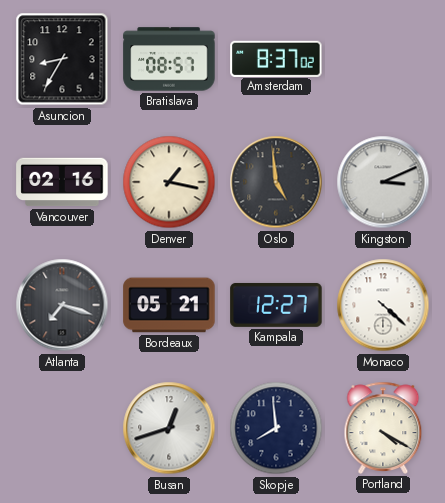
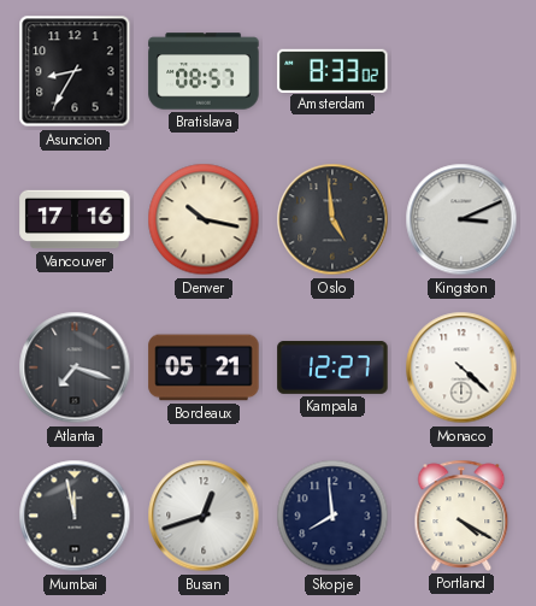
Amsterdam: 8:37 -> 8:33 (332, 70)
Vancouver: 02:16 -> 17:16 (75, 219)
Denver: 1:17 -> 10:17 (204, 219)
Mumbai: none -> 11:58 (75, 516)
